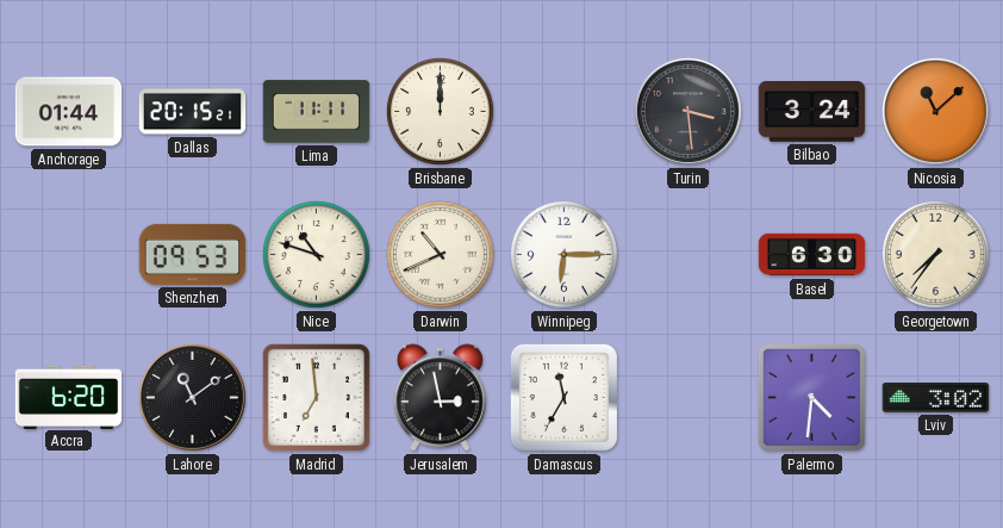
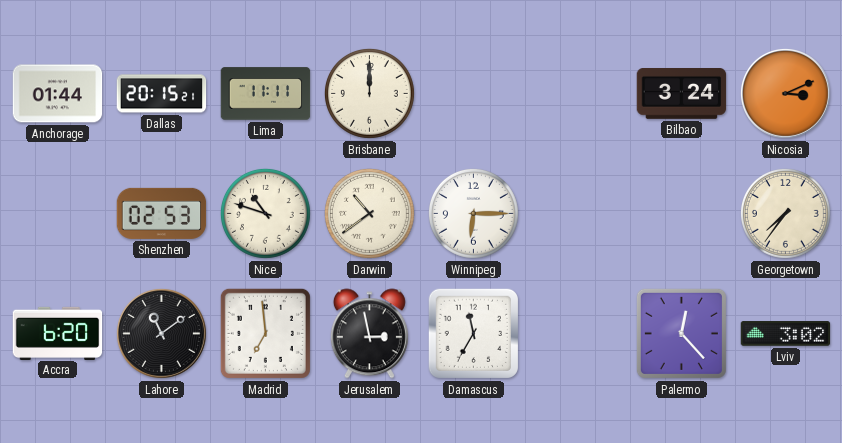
Turin: 3:29 -> none (687, 111)
Nicosia: 11:08 -> 3:11 (785, 93)
Shenzhen: 09:53 -> 02:53 (162, 213)
Darwin: 10:41 -> 10:39 (369, 213)
Basel: 6:30 -> none (812, 255)
Palermo: 4:31 -> 12:23 (681, 333)
